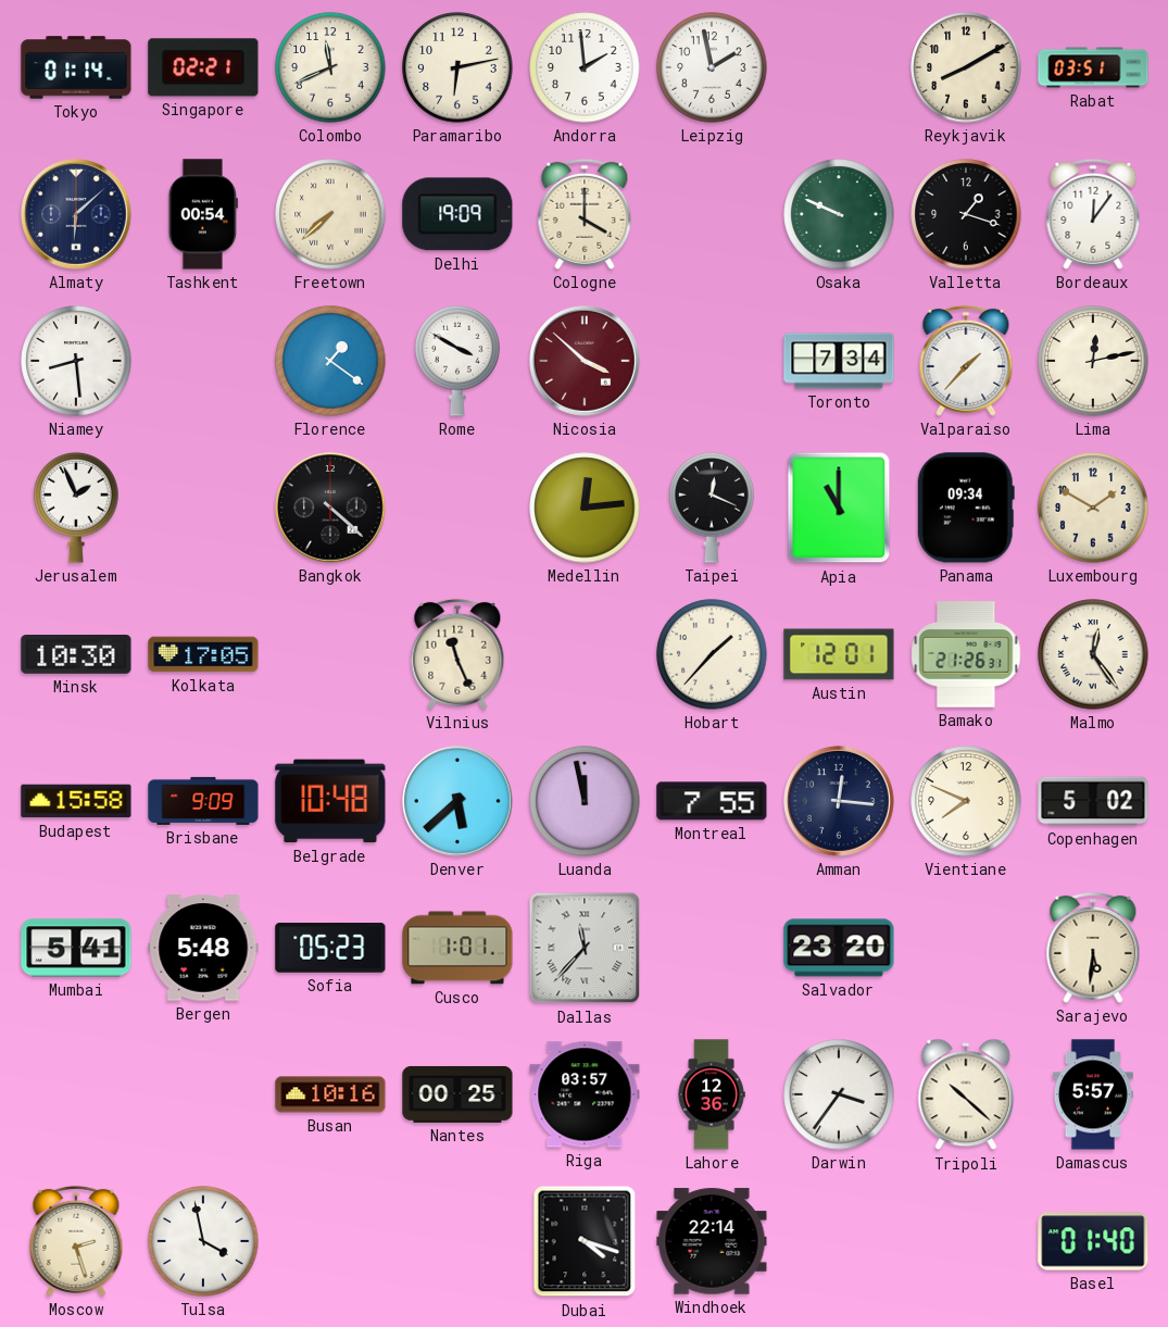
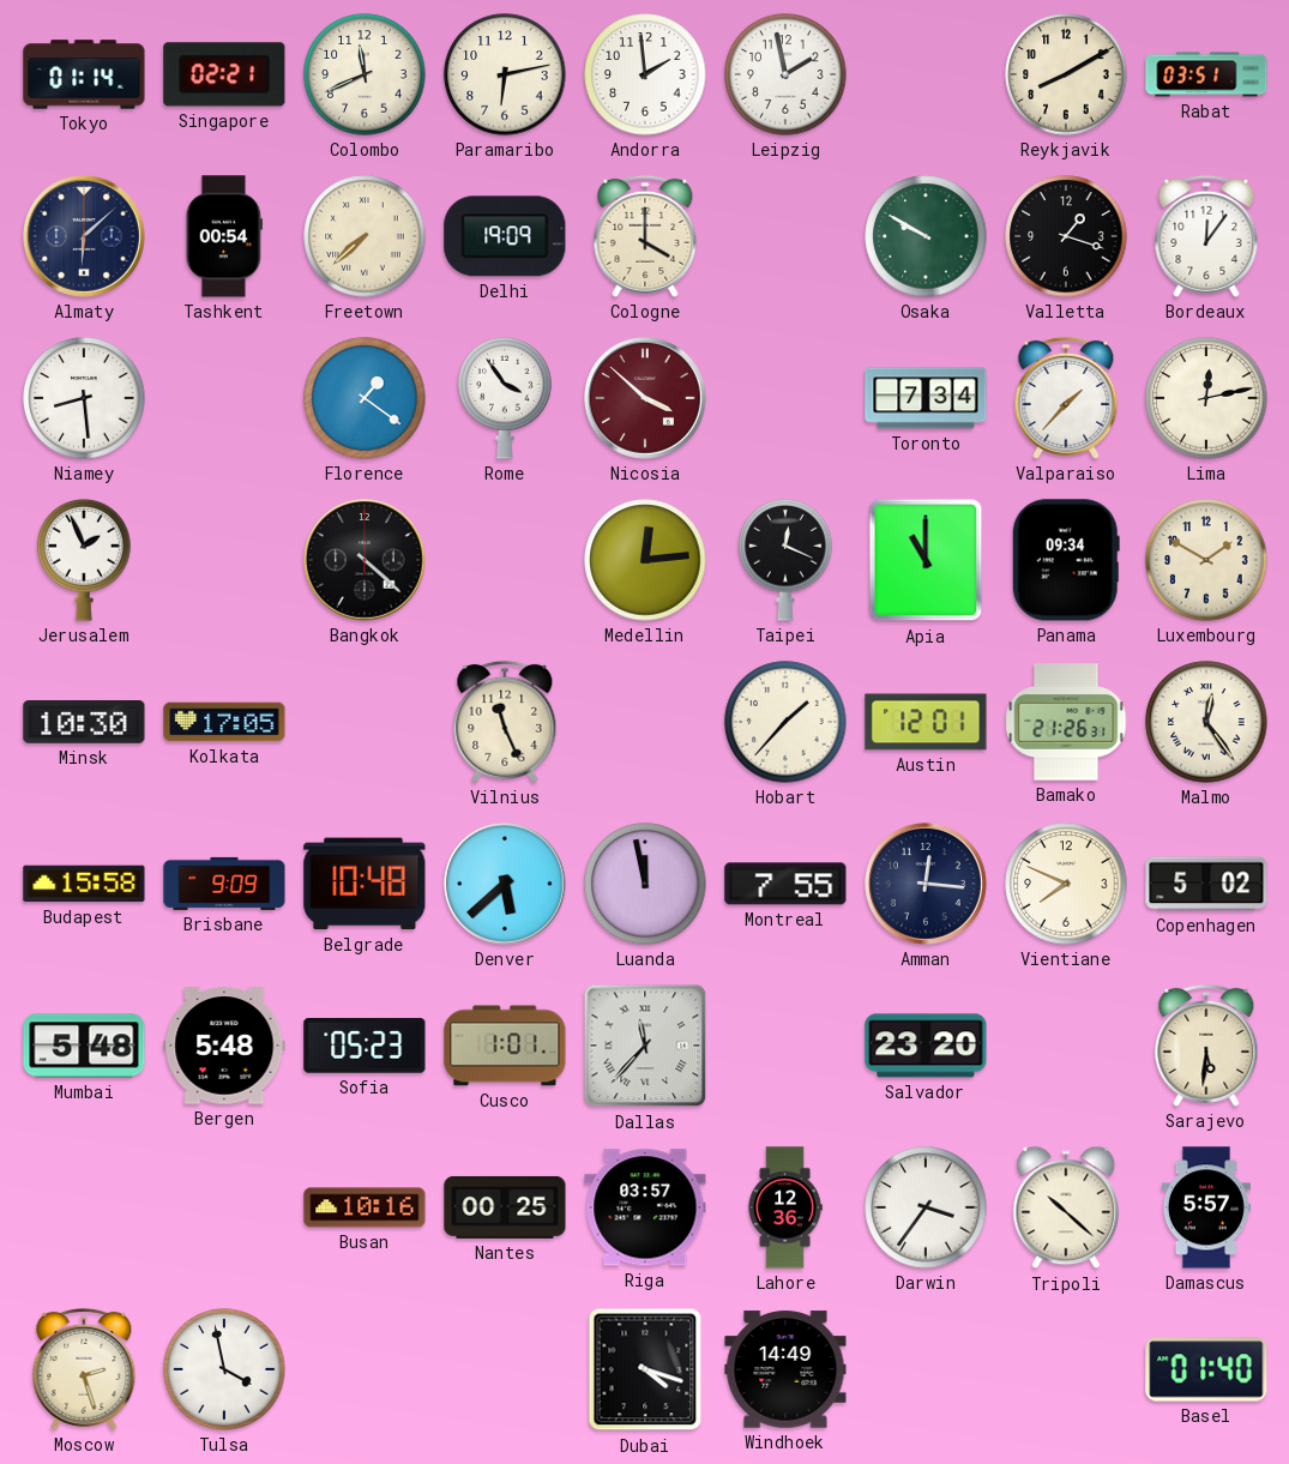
Osaka: 9:49 -> 9:50 (926, 236)
Rome: 3:50 -> 3:54 (505, 398)
Mumbai: 5:41 -> 5:48 (84, 1046)
Windhoek: 22:14 -> 14:49 (785, 1369)
